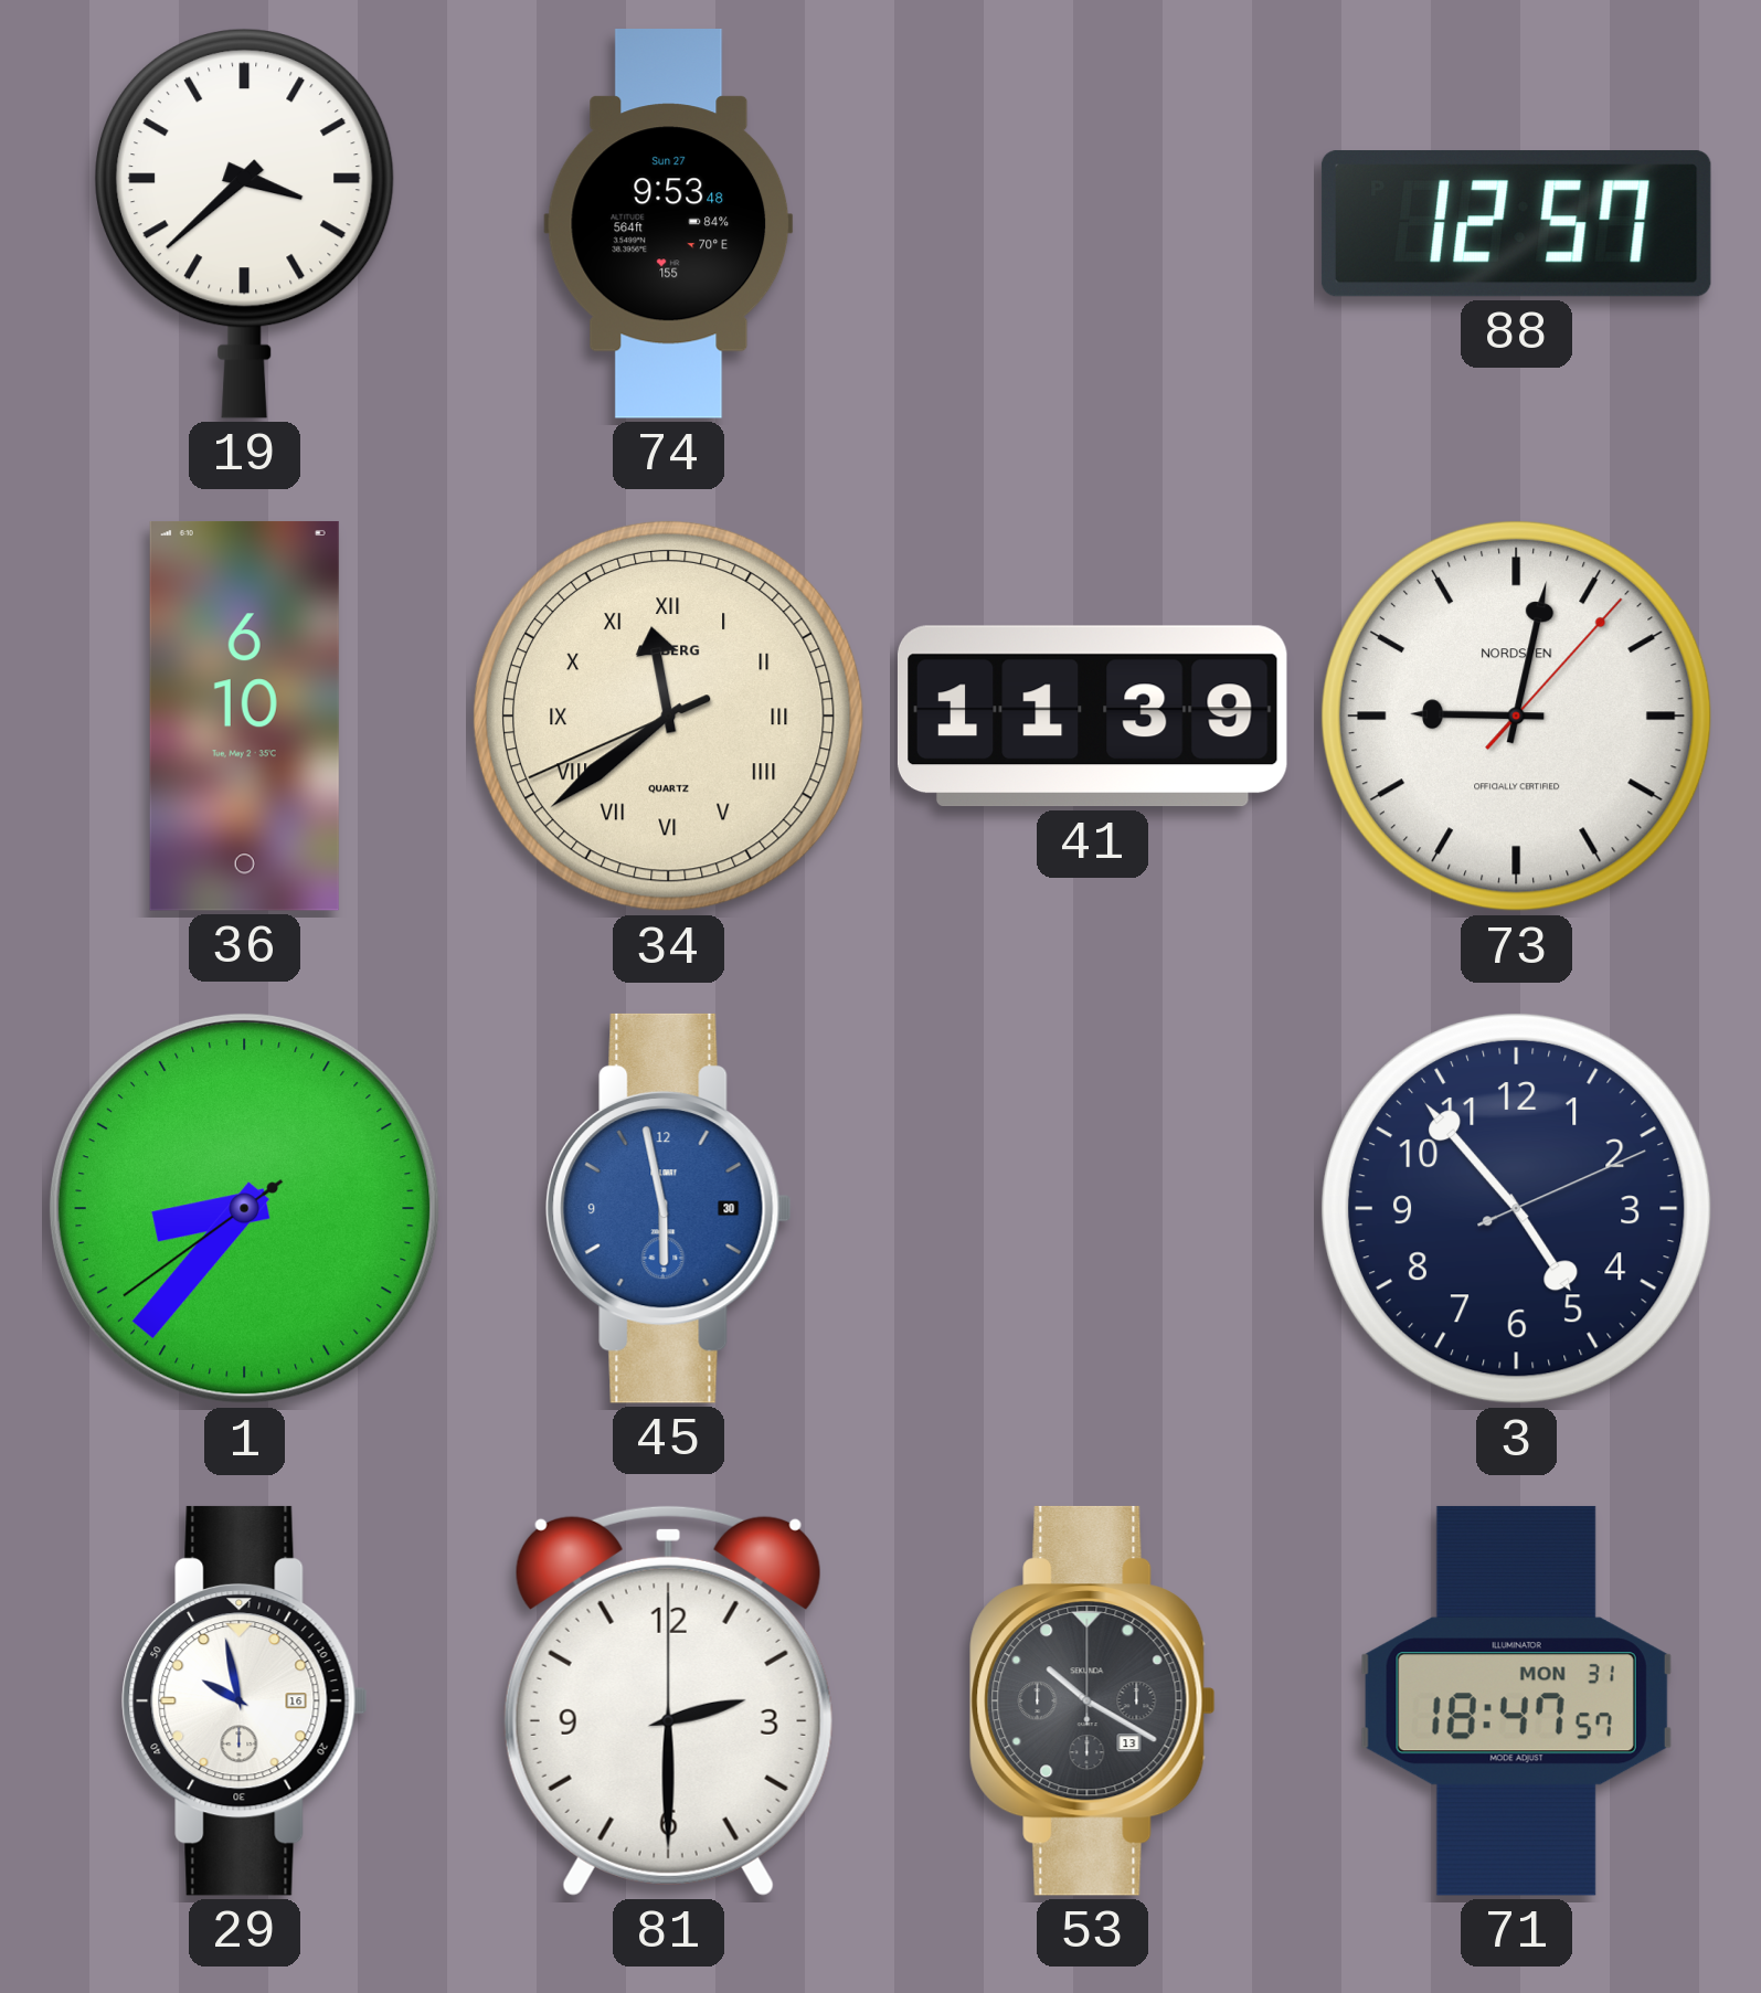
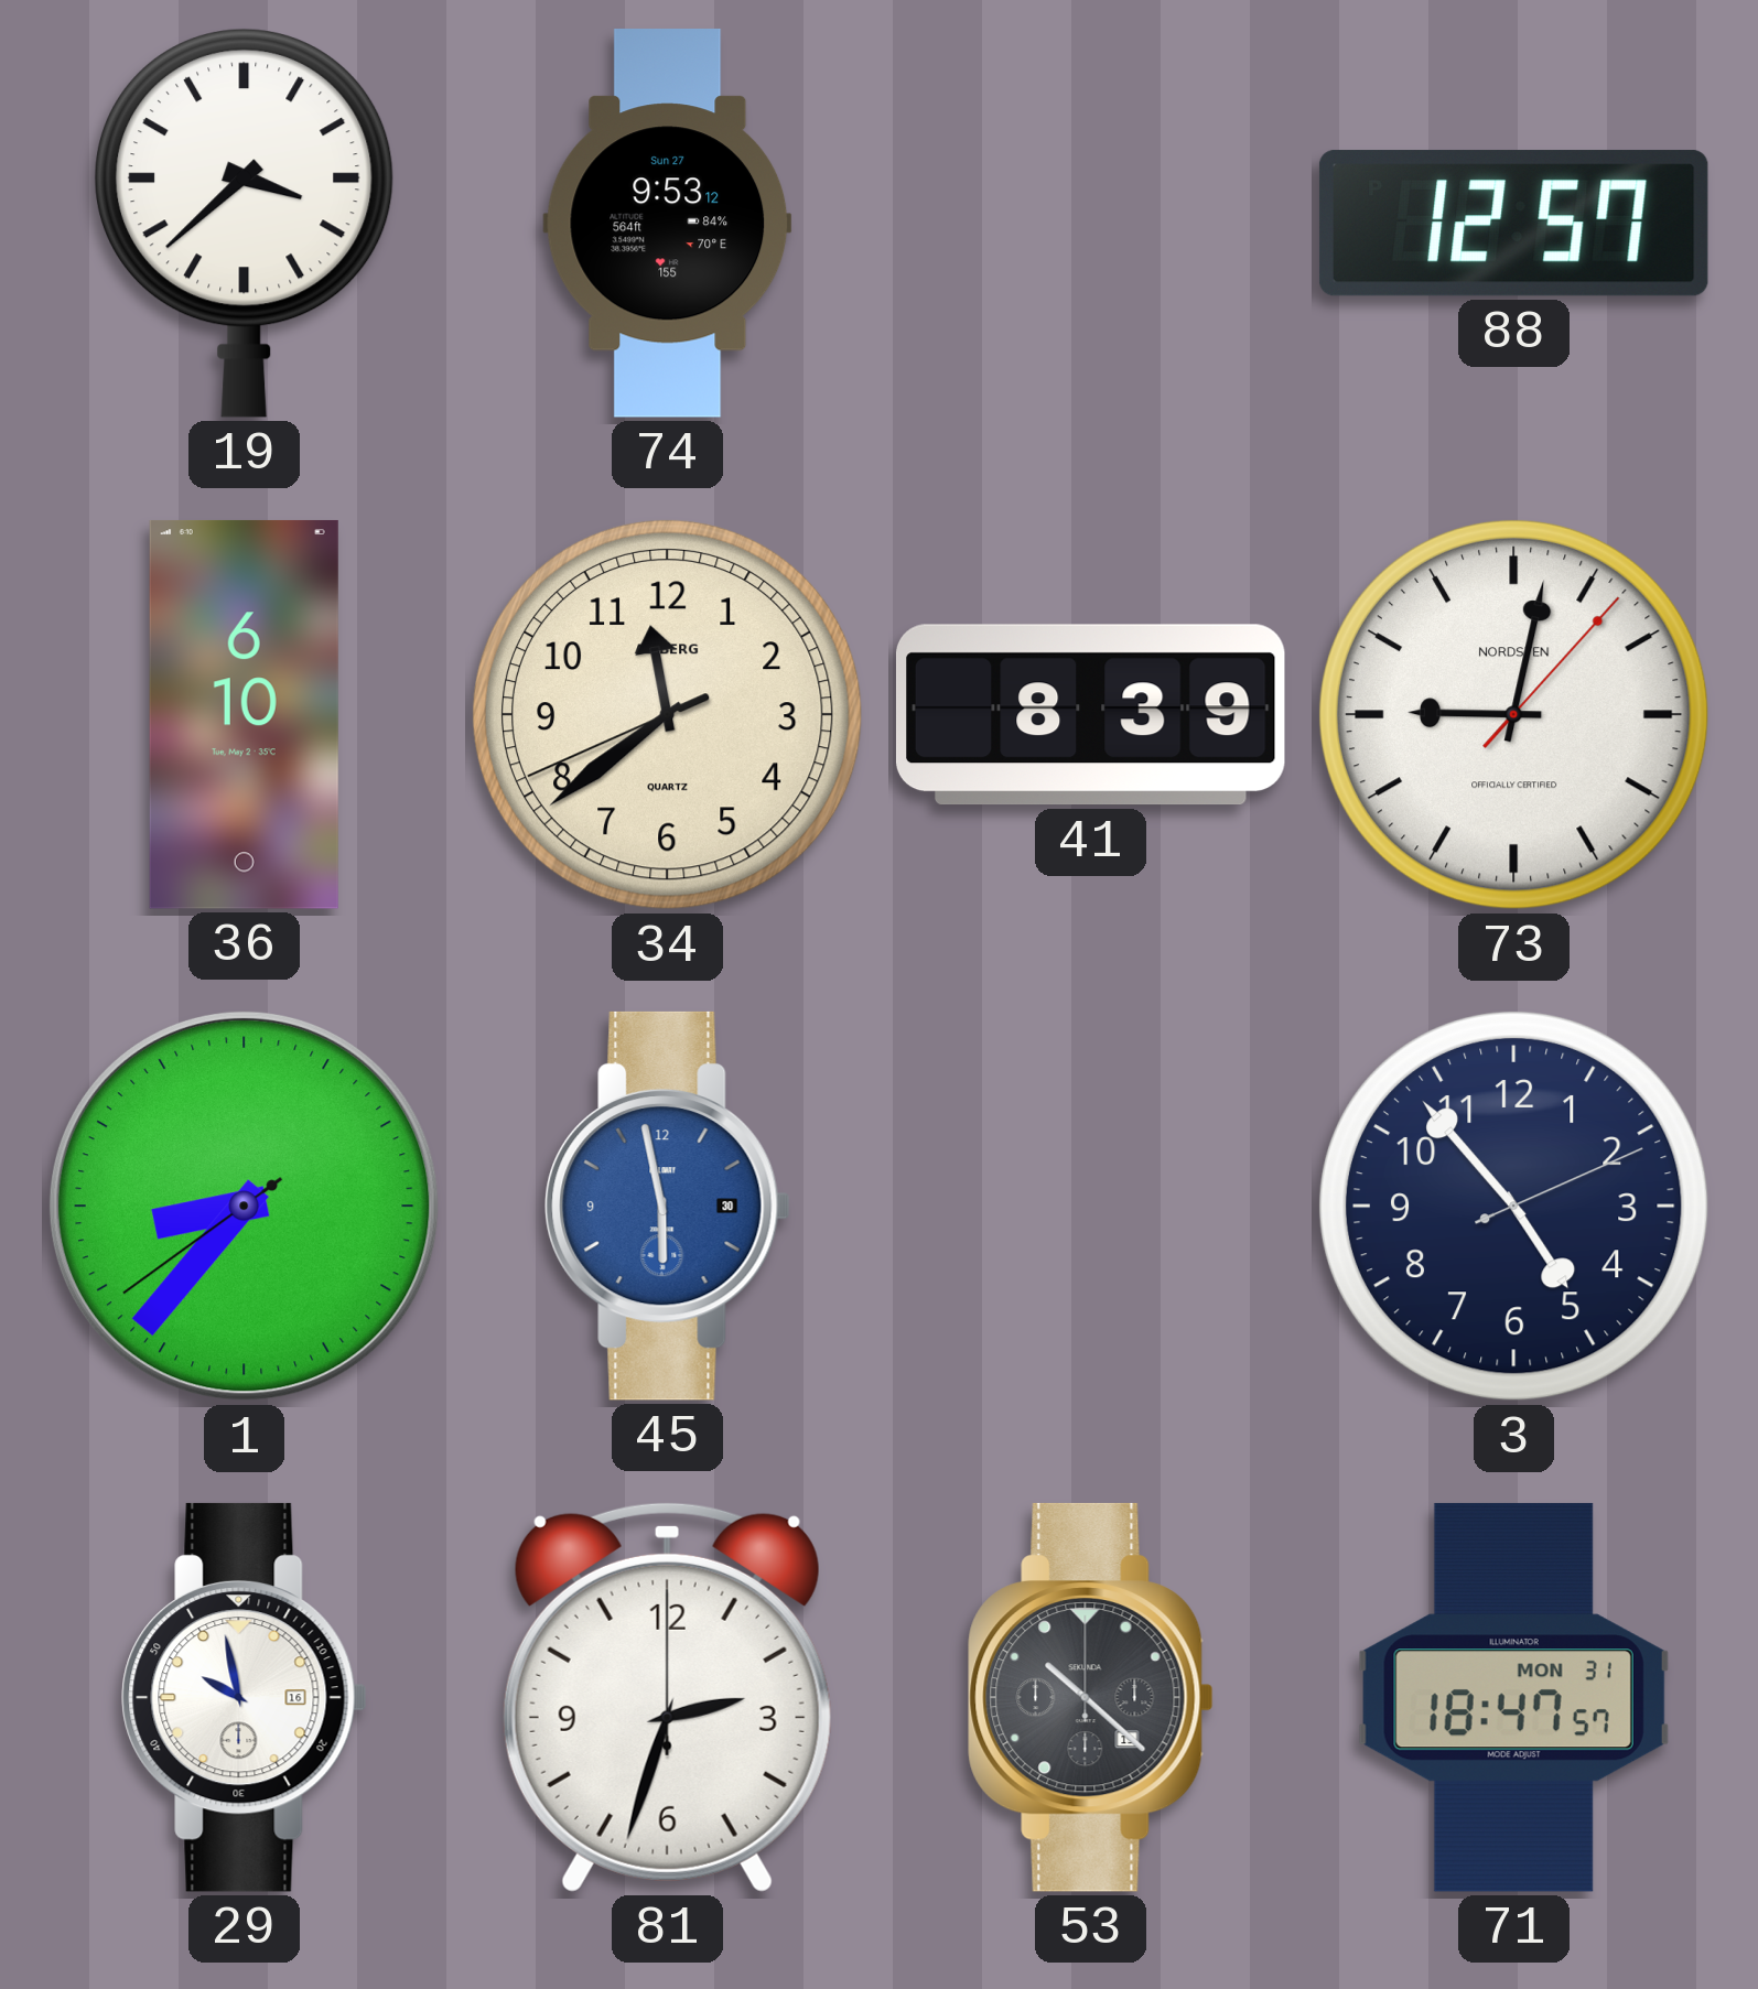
74: 9:53:48 -> 9:53:12 (668, 224)
34 numerals: Roman -> Arabic (667, 714)
41: 11:39 -> 8:39 (1090, 715)
81: 2:30 -> 2:33 (667, 1697)
53: 10:20 -> 10:22 (1091, 1697)
